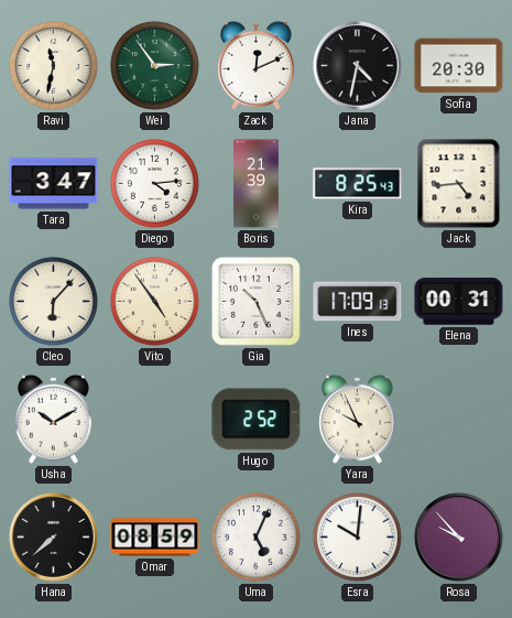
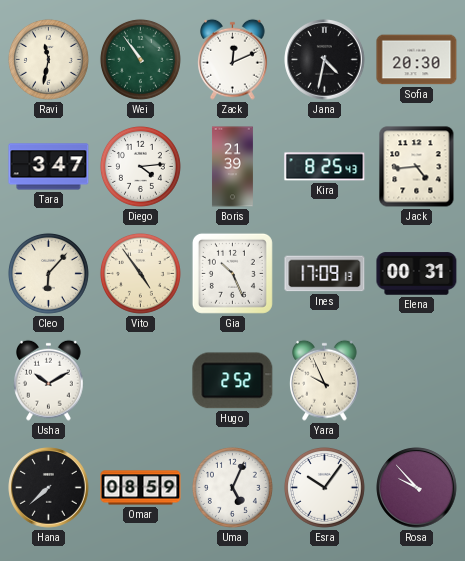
Wei: 2:54 -> 10:54 (140, 59)
Esra: 10:01 -> 10:06 (324, 487)
